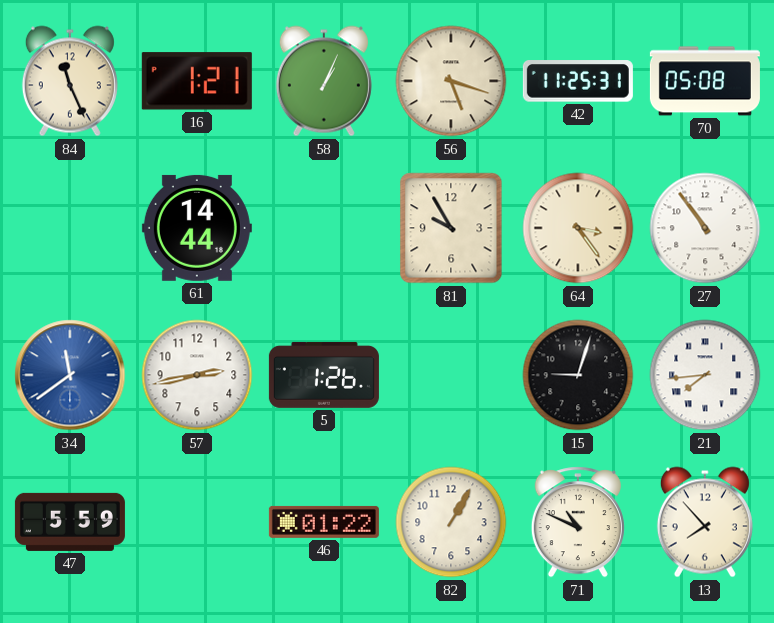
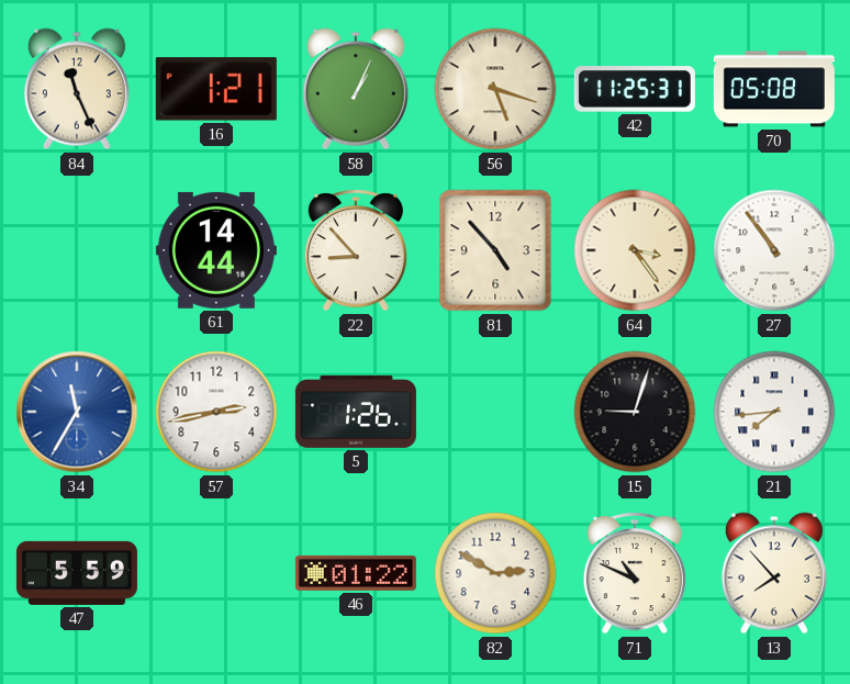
22: none -> 8:53 (356, 250)
81: 9:55 -> 4:53 (495, 250)
34: 11:39 -> 11:35 (77, 412)
82: 1:05 -> 2:50 (495, 573)
